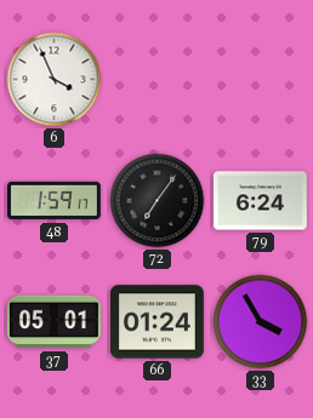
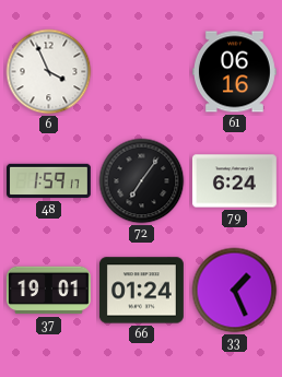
61: none -> 06:16 (234, 72)
37: 05:01 -> 19:01 (48, 291)
33: 3:55 -> 1:26 (235, 291)
